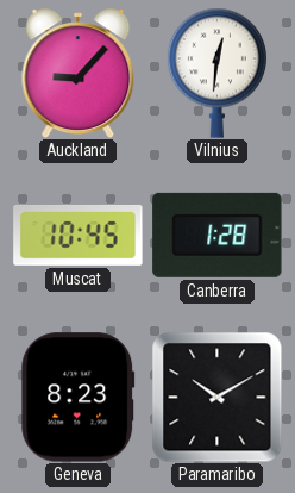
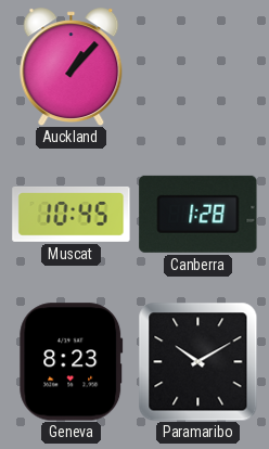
Auckland: 9:07 -> 1:07 (72, 67)
Vilnius: 12:31 -> none (216, 73)
